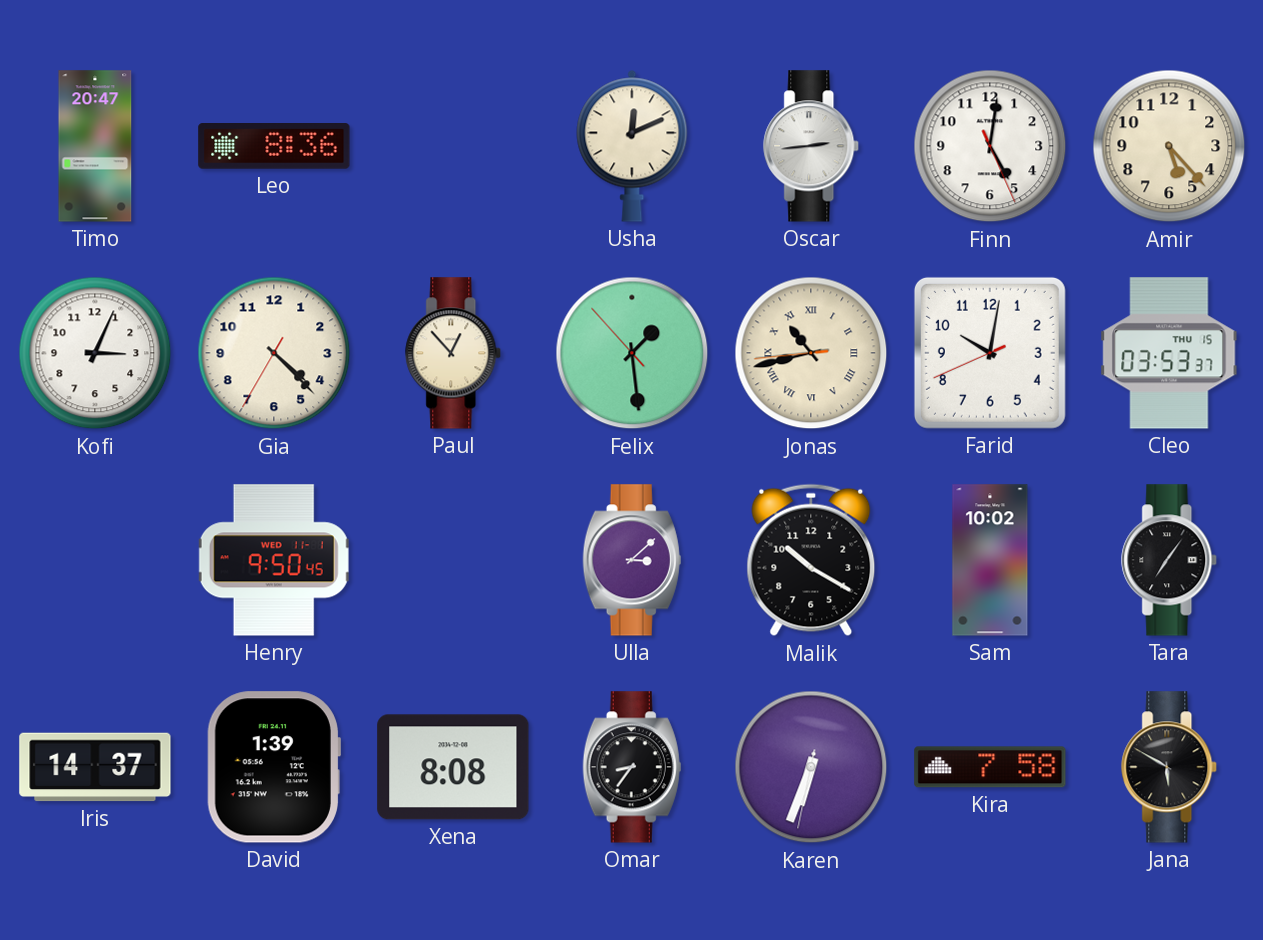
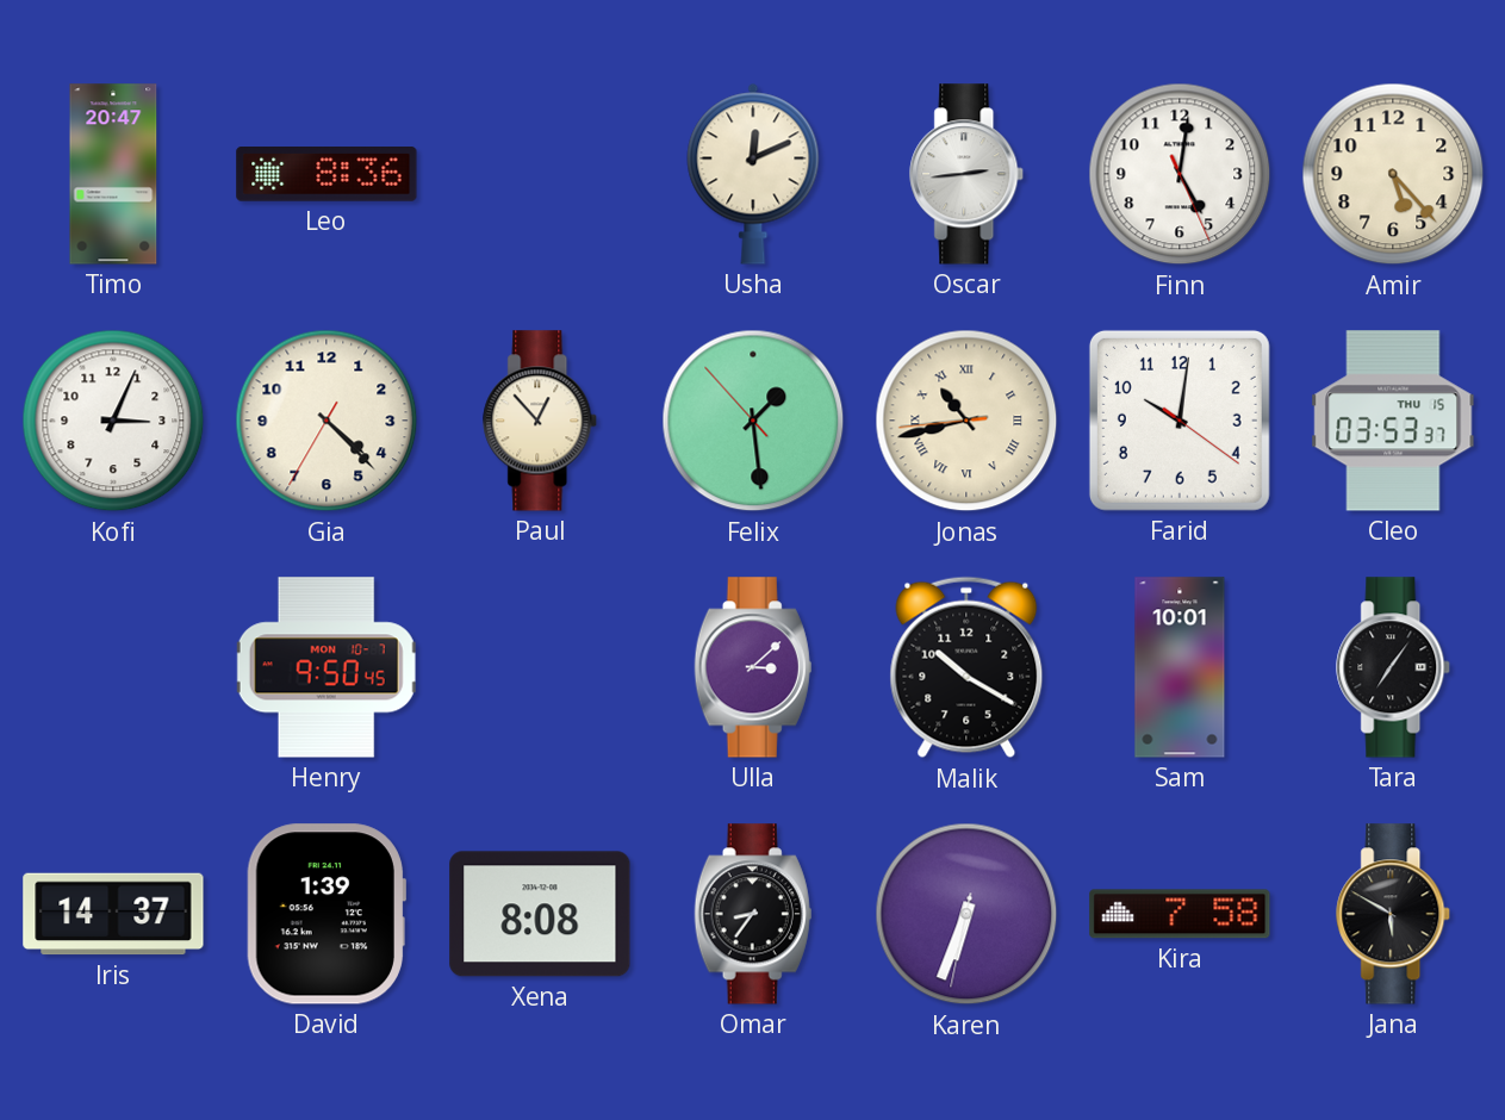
Farid: 10:01:41 -> 10:01:21 (1180, 421)
Henry date: WED 11-1 -> MON 10-7 (327, 667)
Sam: 10:02 -> 10:01 (1180, 667)
